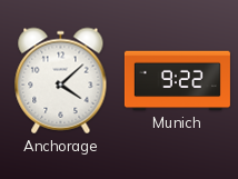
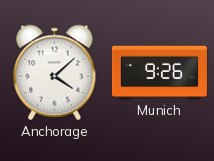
Munich: 9:22 -> 9:26 (159, 73)
